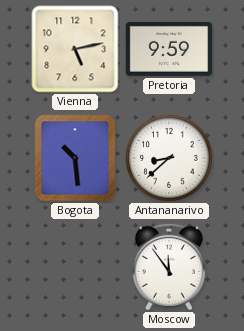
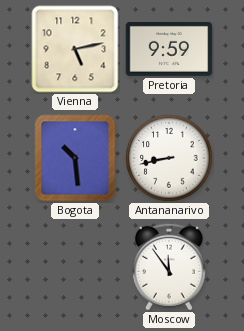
Antananarivo: 8:38 -> 8:43 (169, 158)
